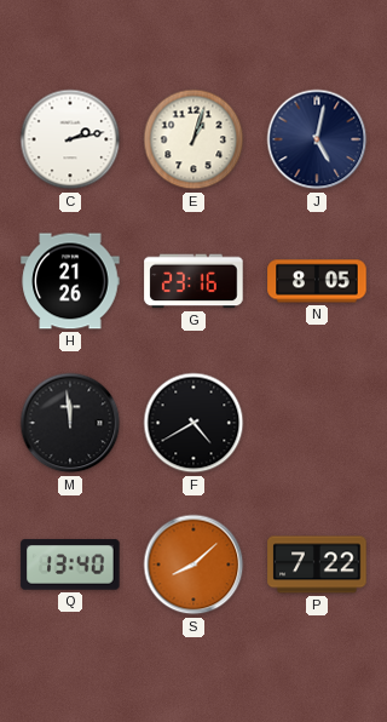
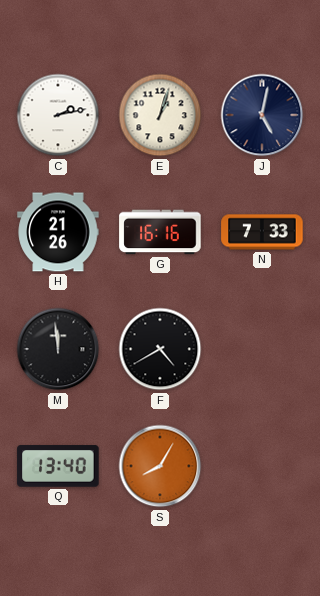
G: 23:16 -> 16:16 (160, 232)
N: 8:05 -> 7:33 (262, 232)
S: 8:08 -> 8:05 (160, 466)
P: 7:22 -> none (317, 565)
